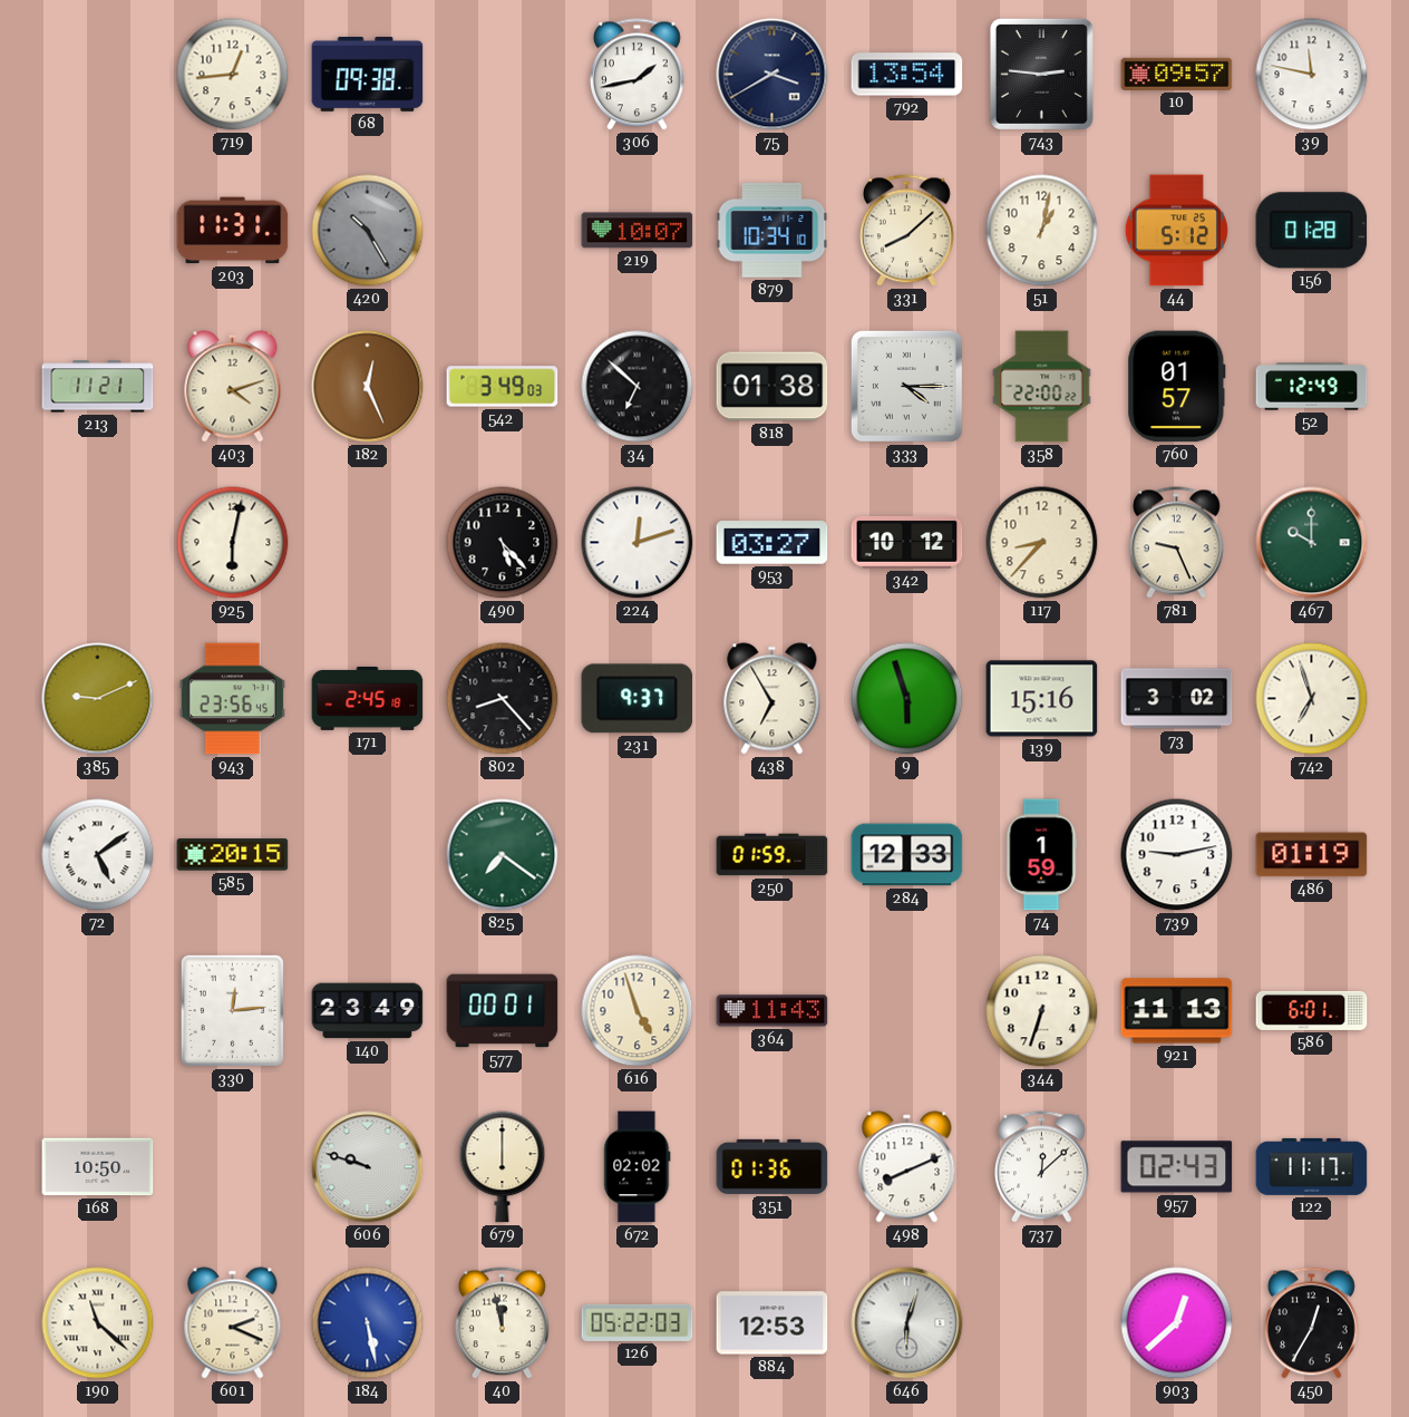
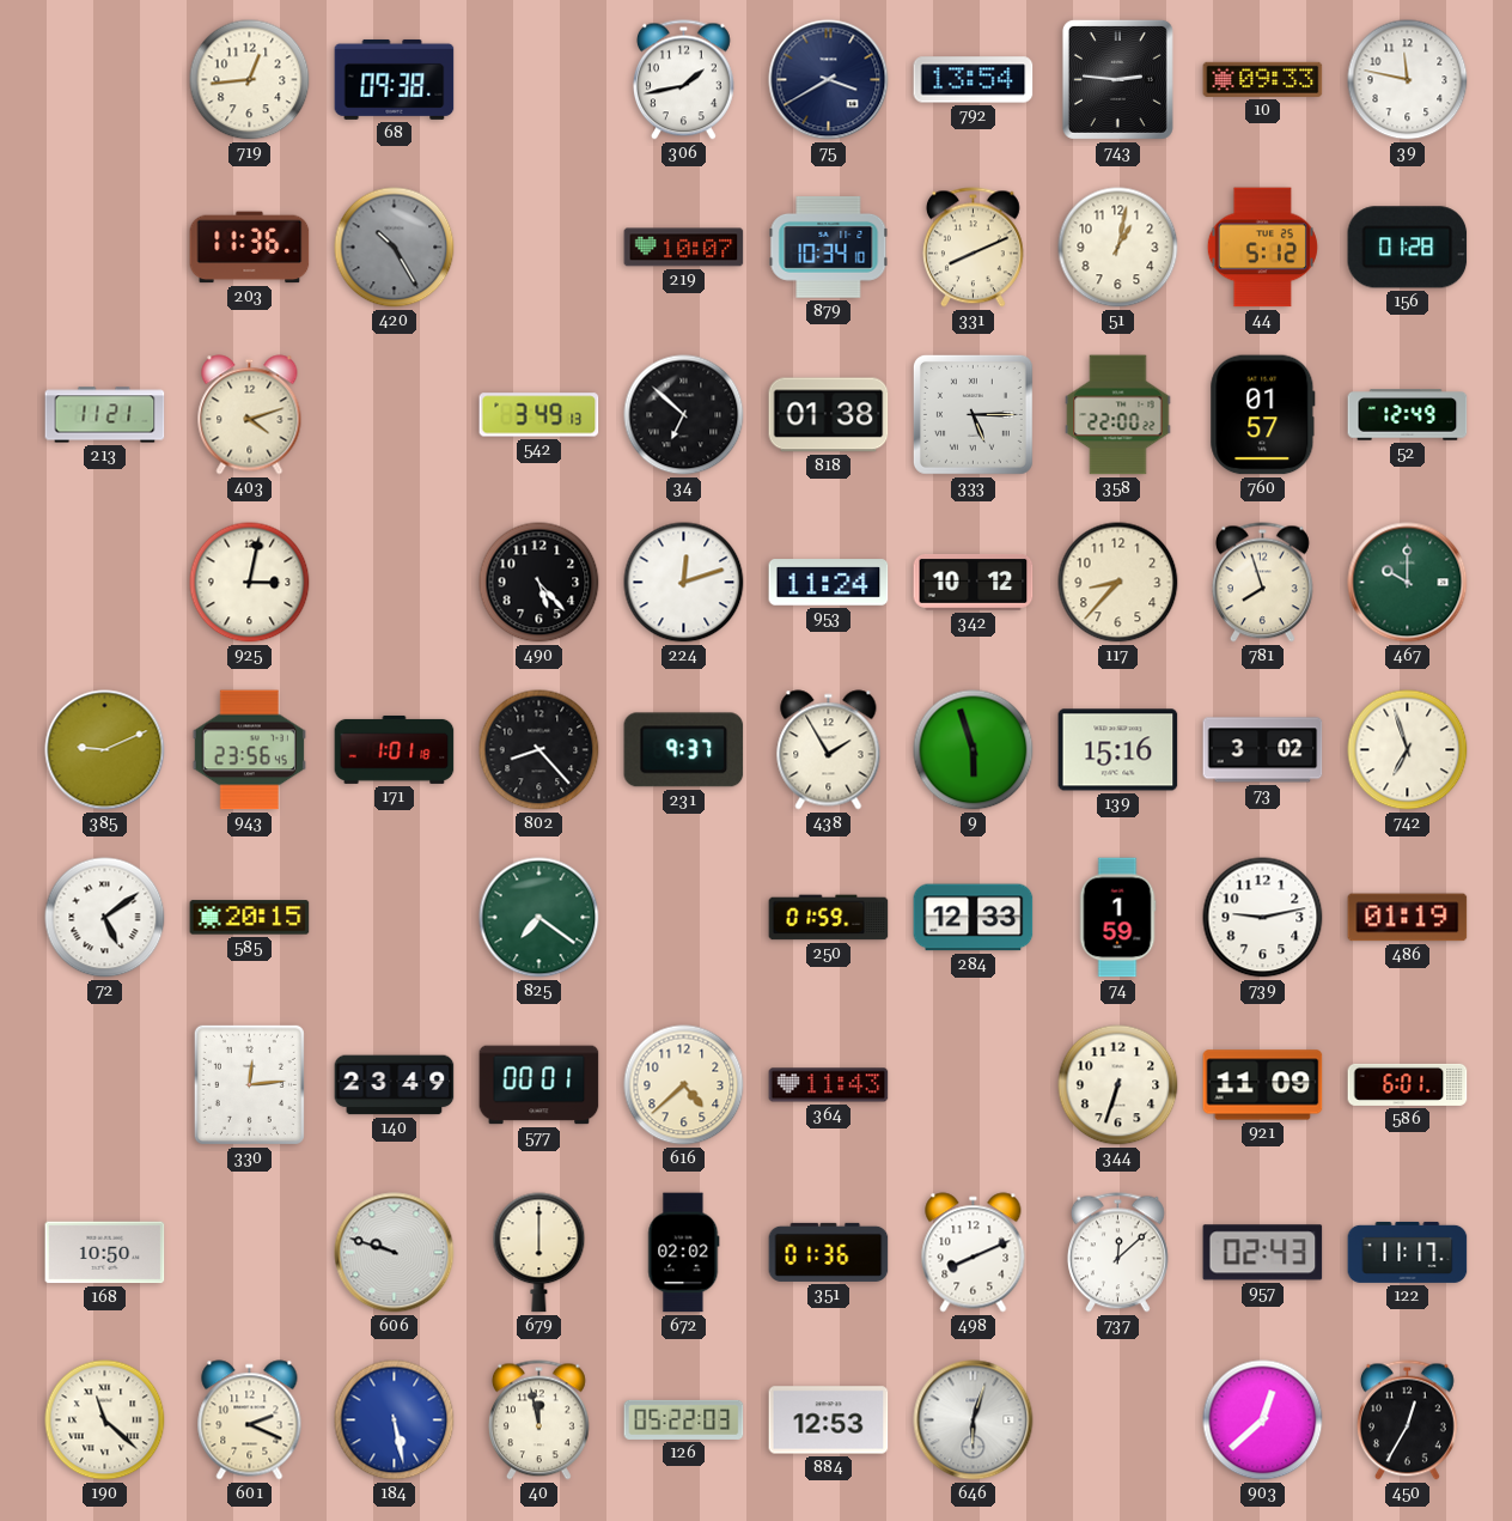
10: 09:57 -> 09:33 (1263, 79)
203: 11:31 -> 11:36 (250, 248)
331: 8:08 -> 8:11 (973, 248)
182: 12:26 -> none (368, 387)
542: 3:49:03 -> 3:49:13 (539, 415)
333: 4:15 -> 5:15 (973, 414)
925: 6:02 -> 3:02 (250, 583)
953: 03:27 -> 11:24 (829, 583)
781: 9:26 -> 7:57 (1262, 583)
171: 2:45 -> 1:01 (395, 749)
438: 6:55 -> 1:55 (829, 750)
616: 4:57 -> 4:38 (684, 1085)
921: 11:13 -> 11:09 (1263, 1085)
